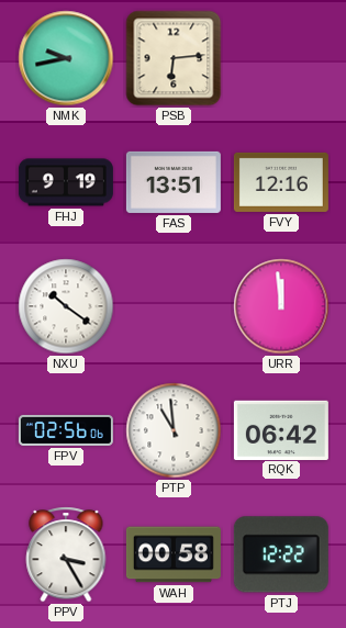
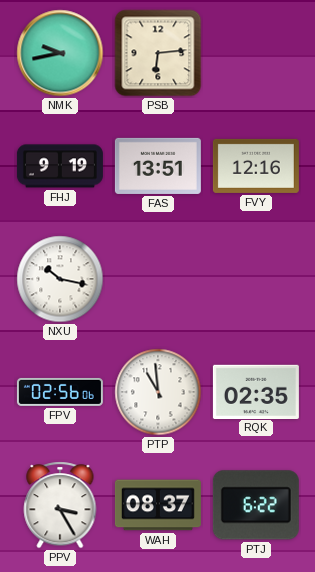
NXU: 10:21 -> 10:17 (60, 279)
URR: 11:59 -> none (281, 306)
RQK: 06:42 -> 02:35 (256, 391)
WAH: 00:58 -> 08:37 (158, 505)
PTJ: 12:22 -> 6:22 (256, 505)
